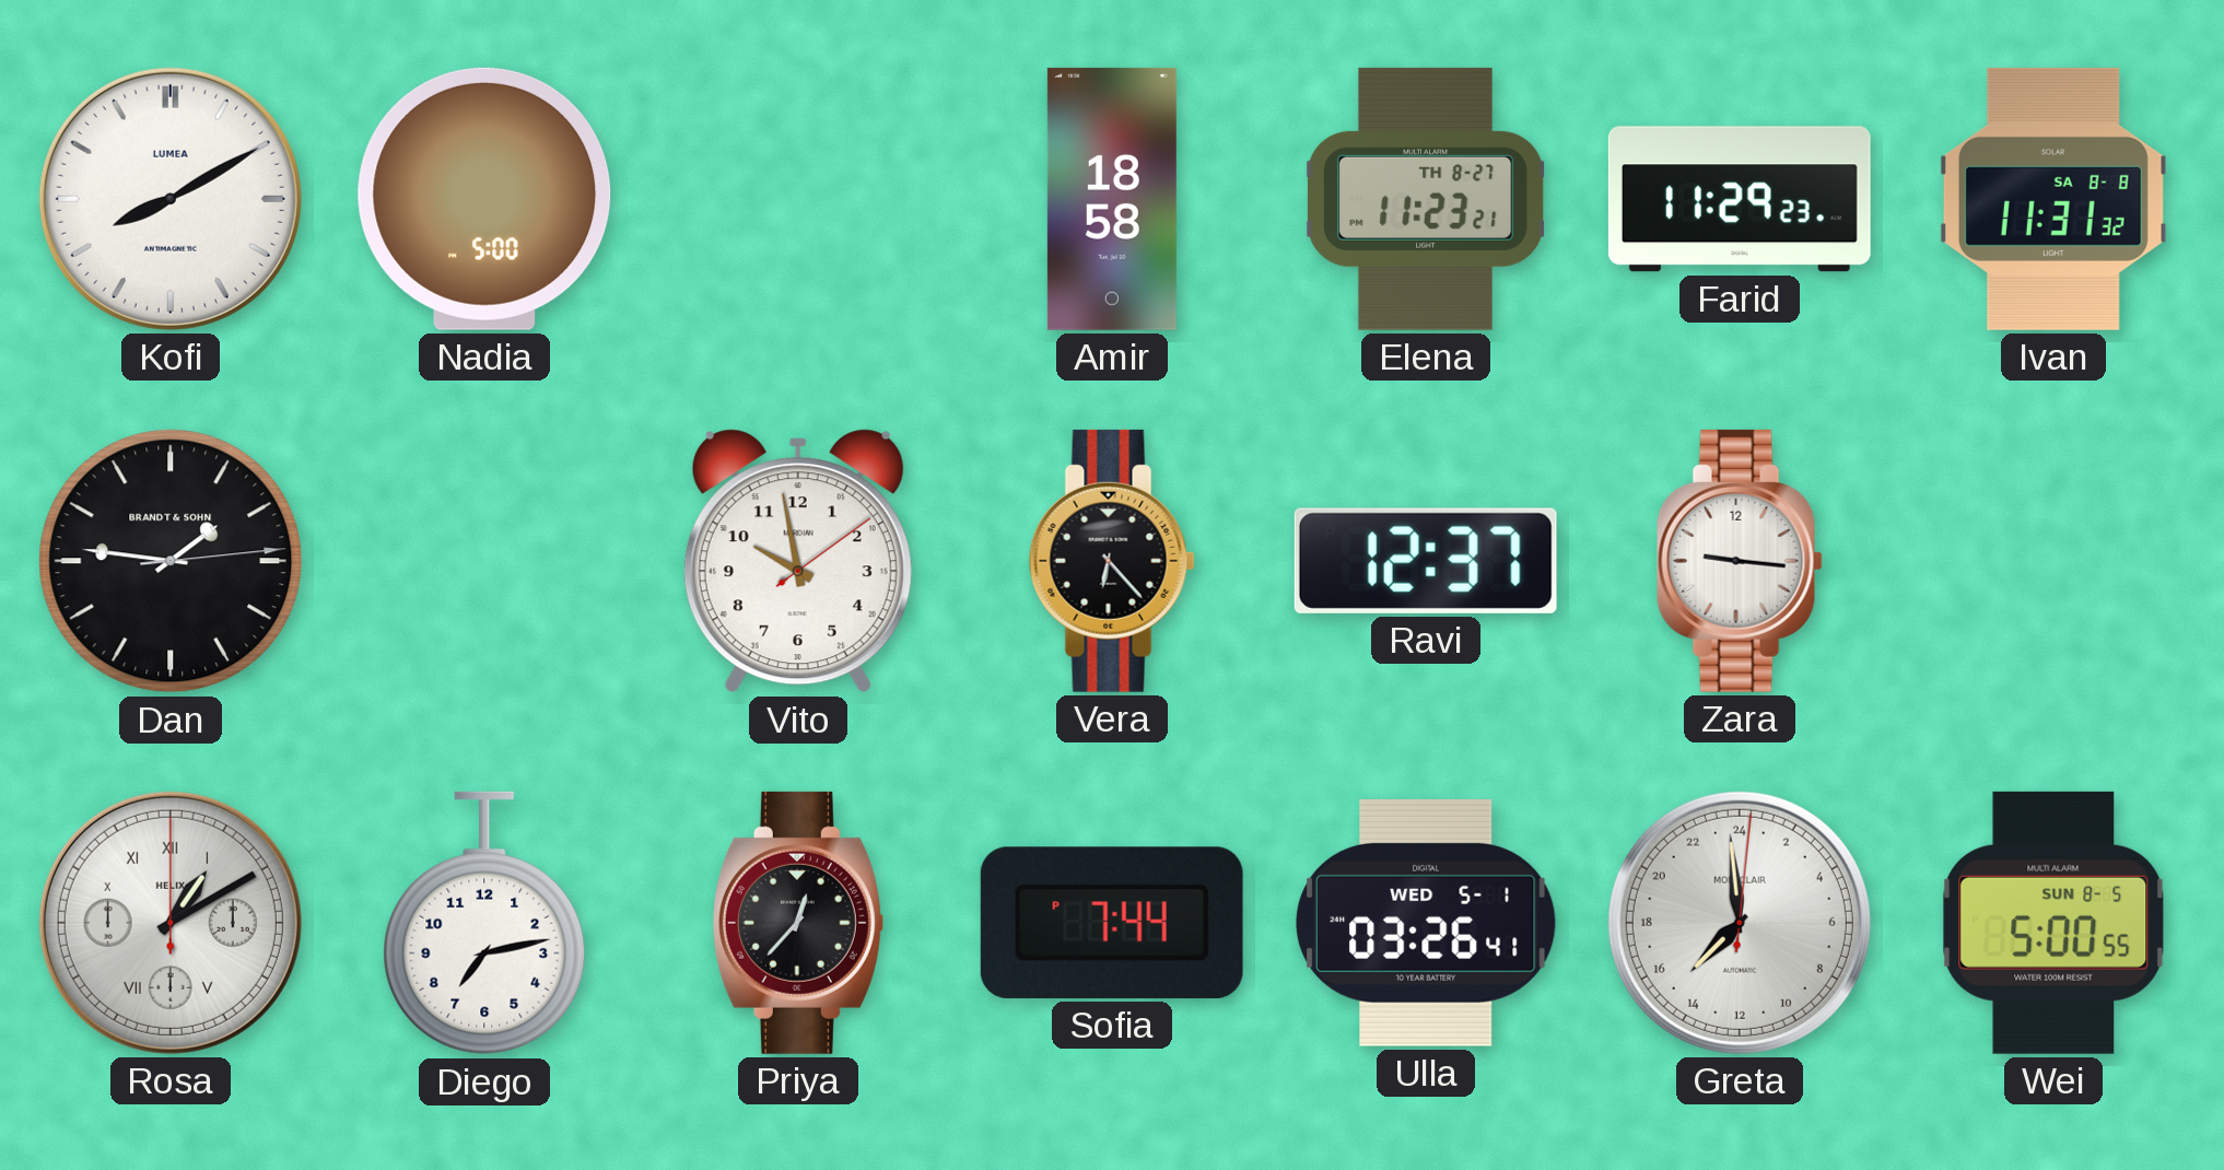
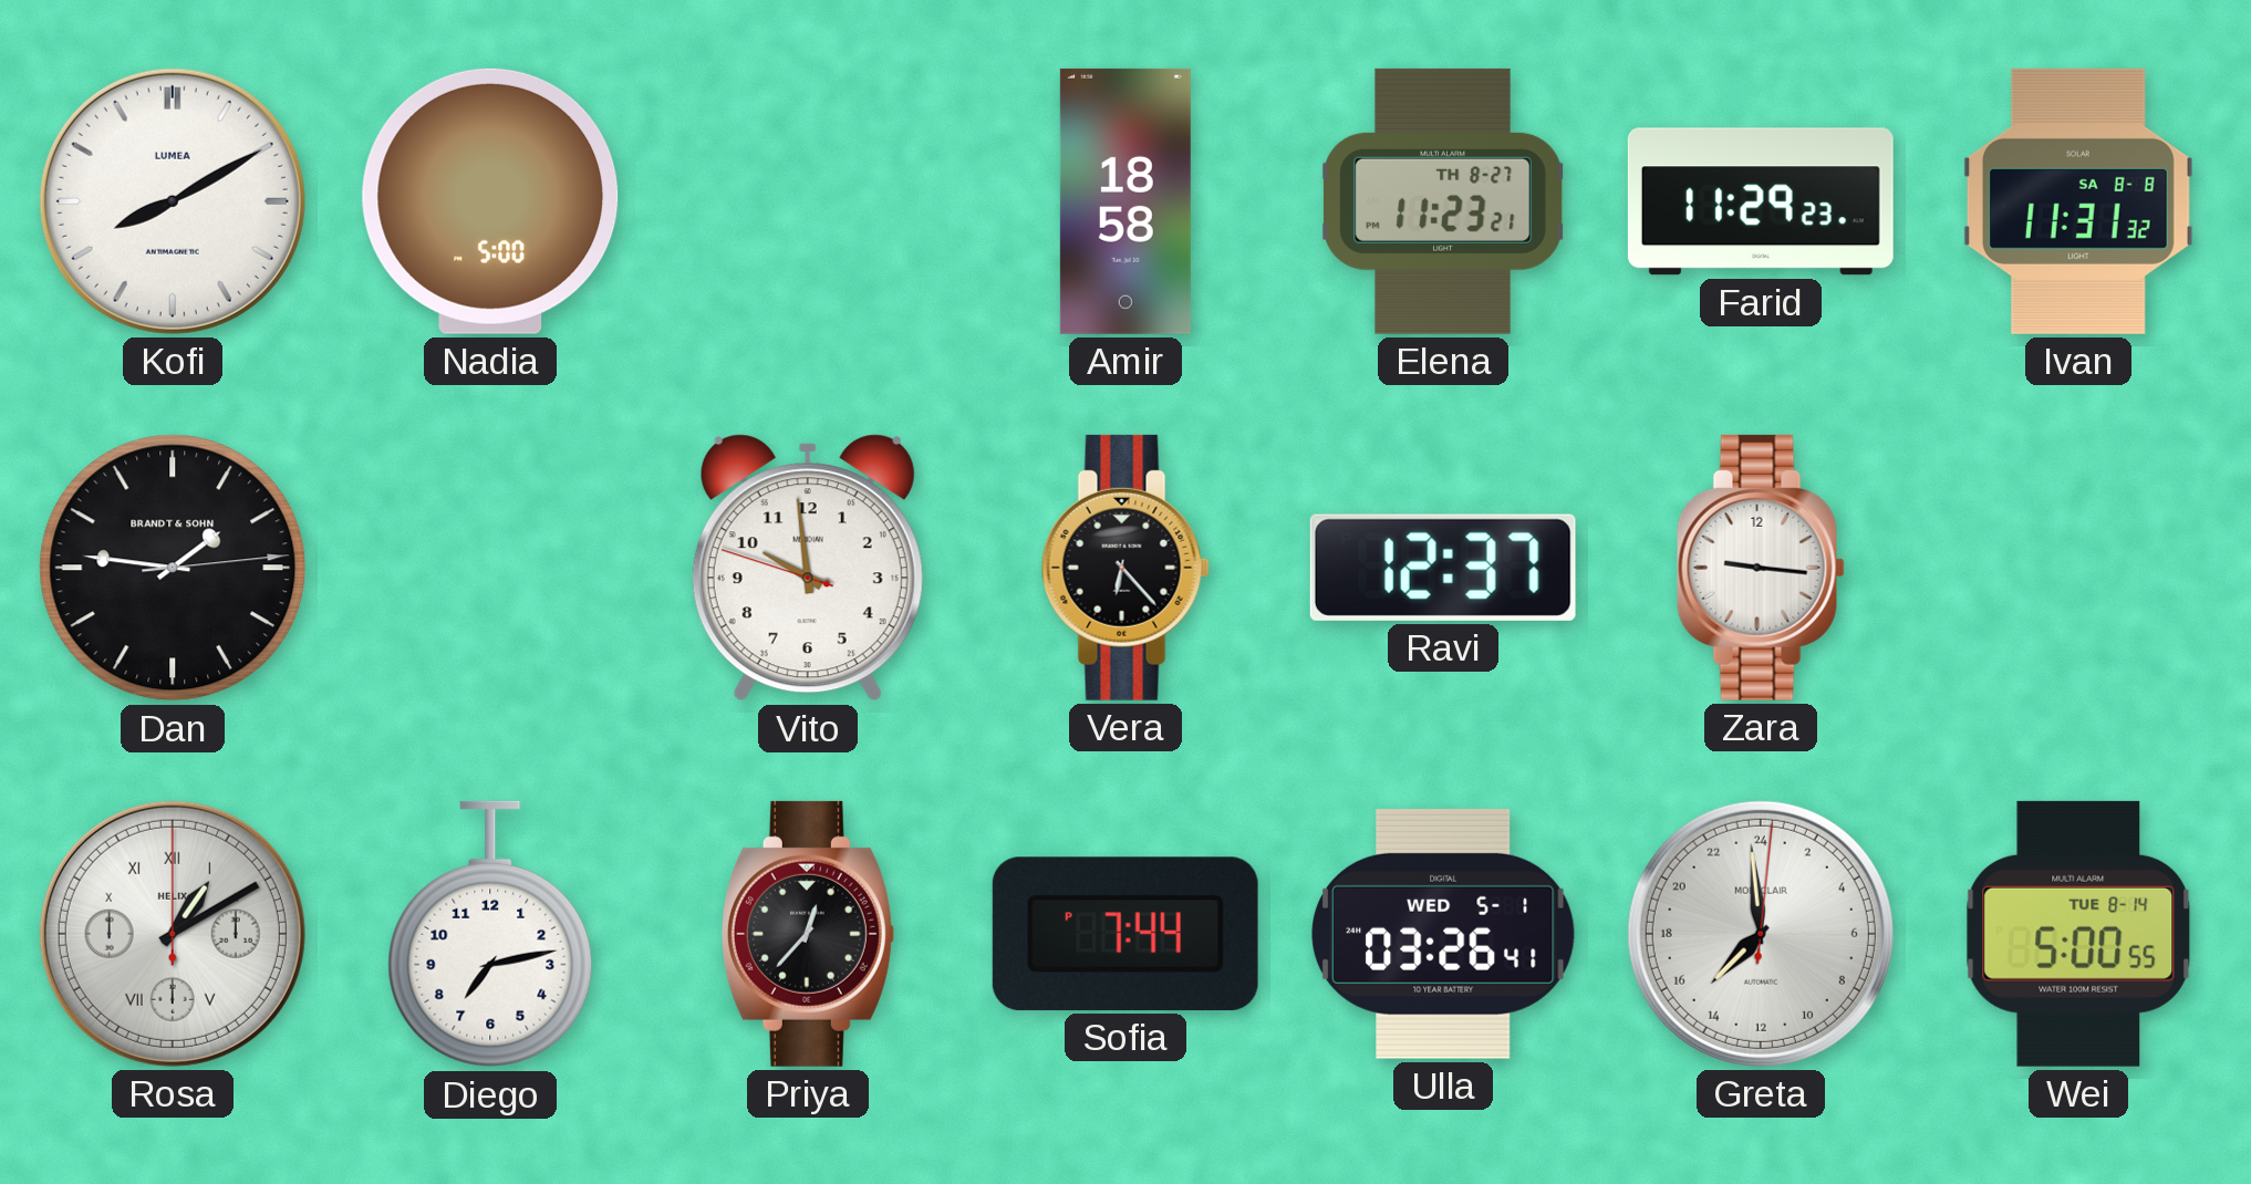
Vito: 9:58:09 -> 9:58:48 (808, 568)
Wei date: SUN 8-5 -> TUE 8-14 (2078, 934)
